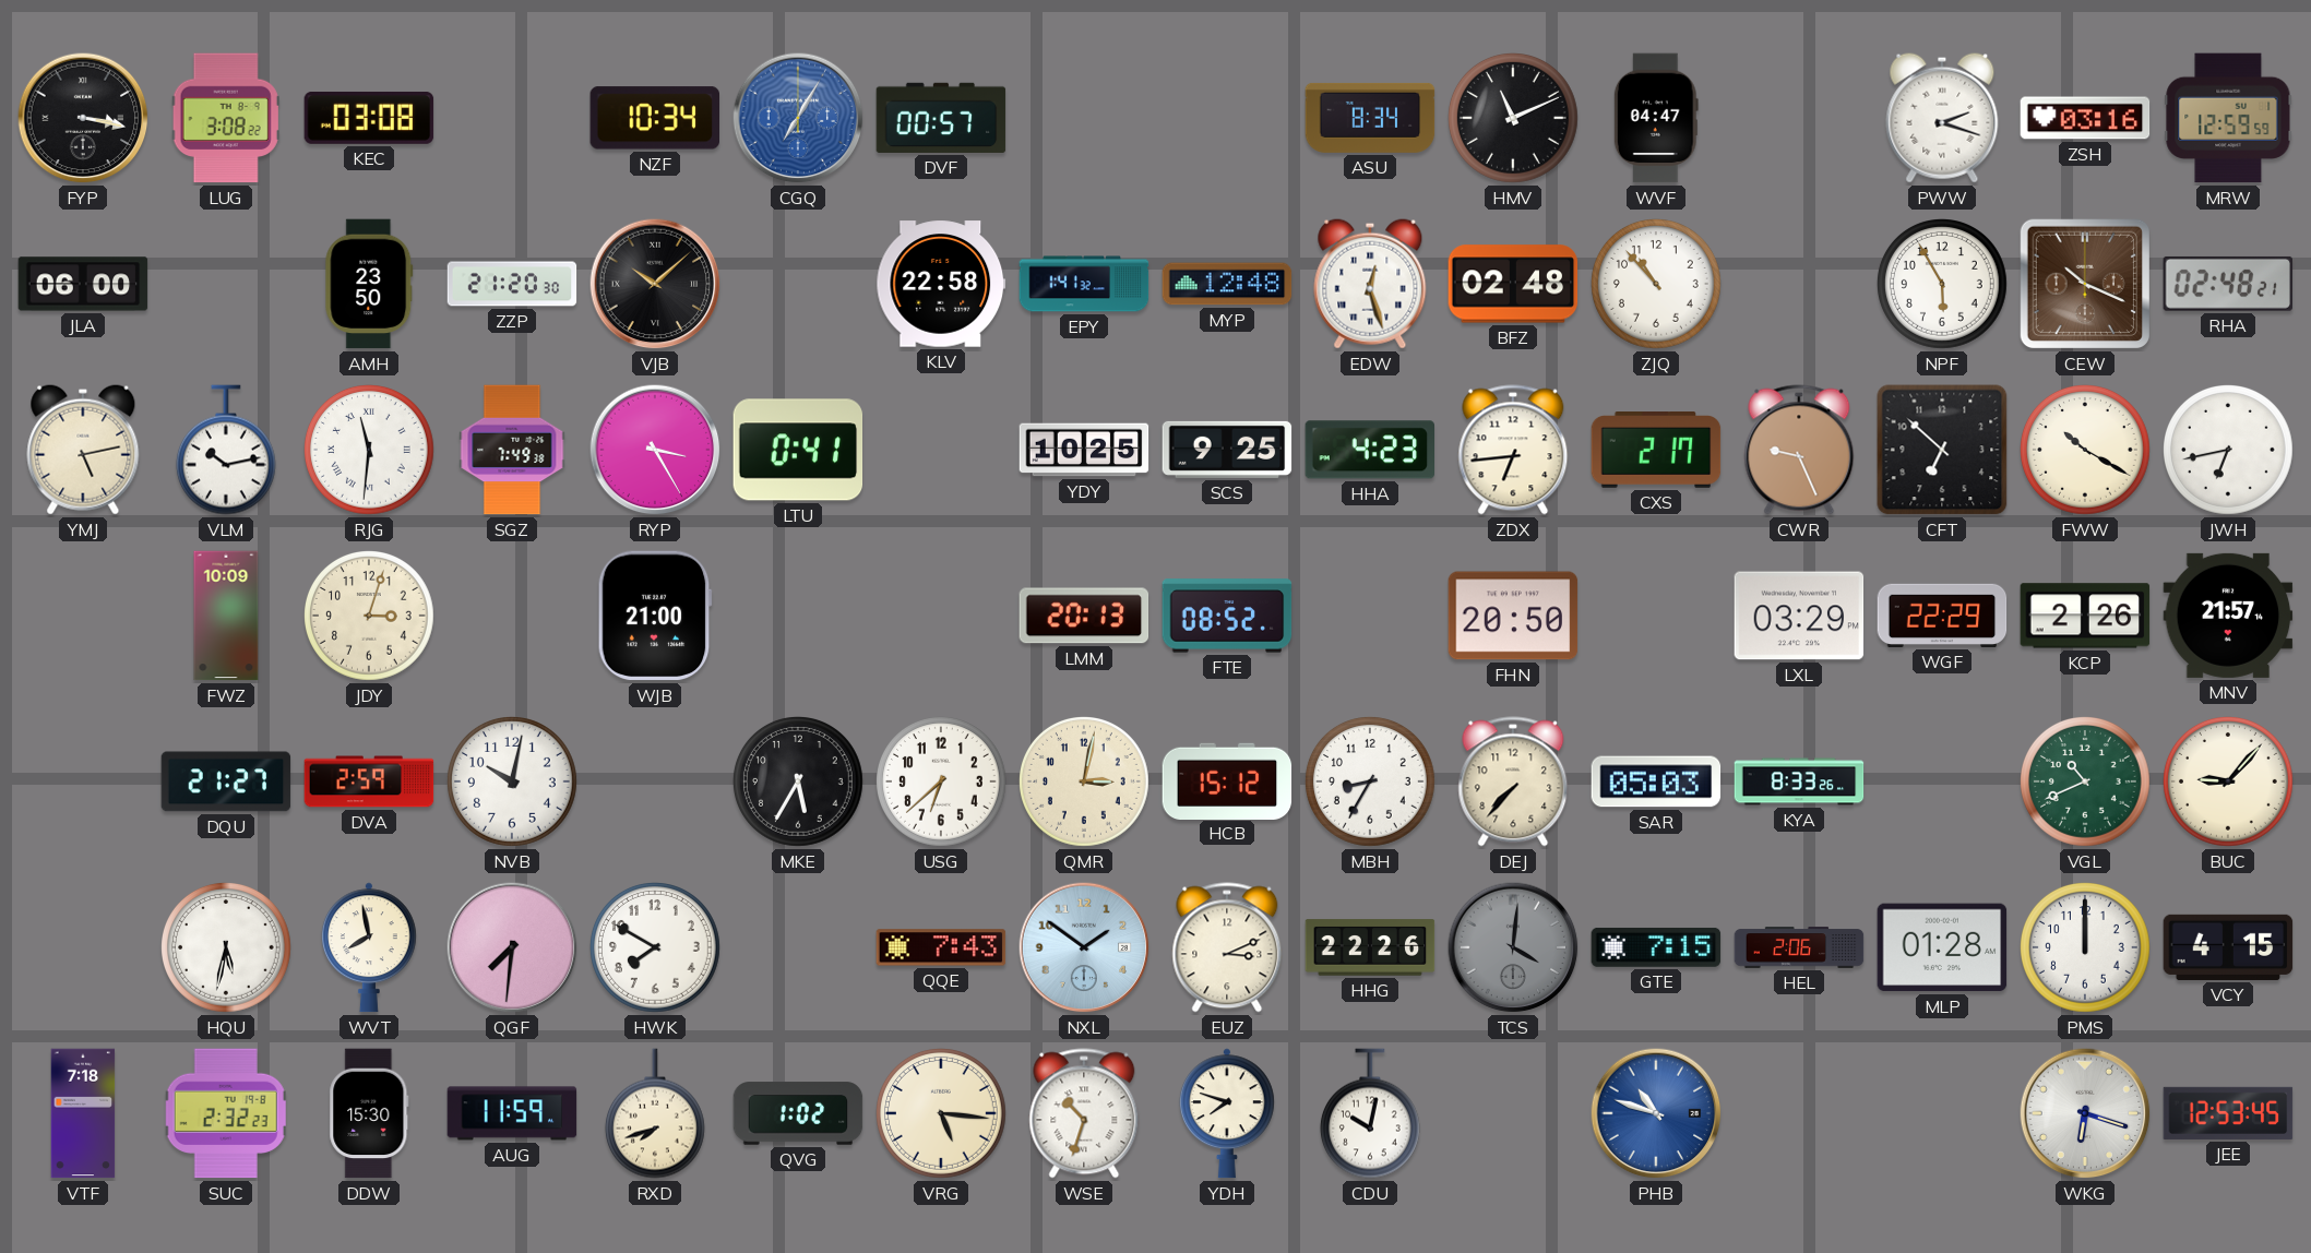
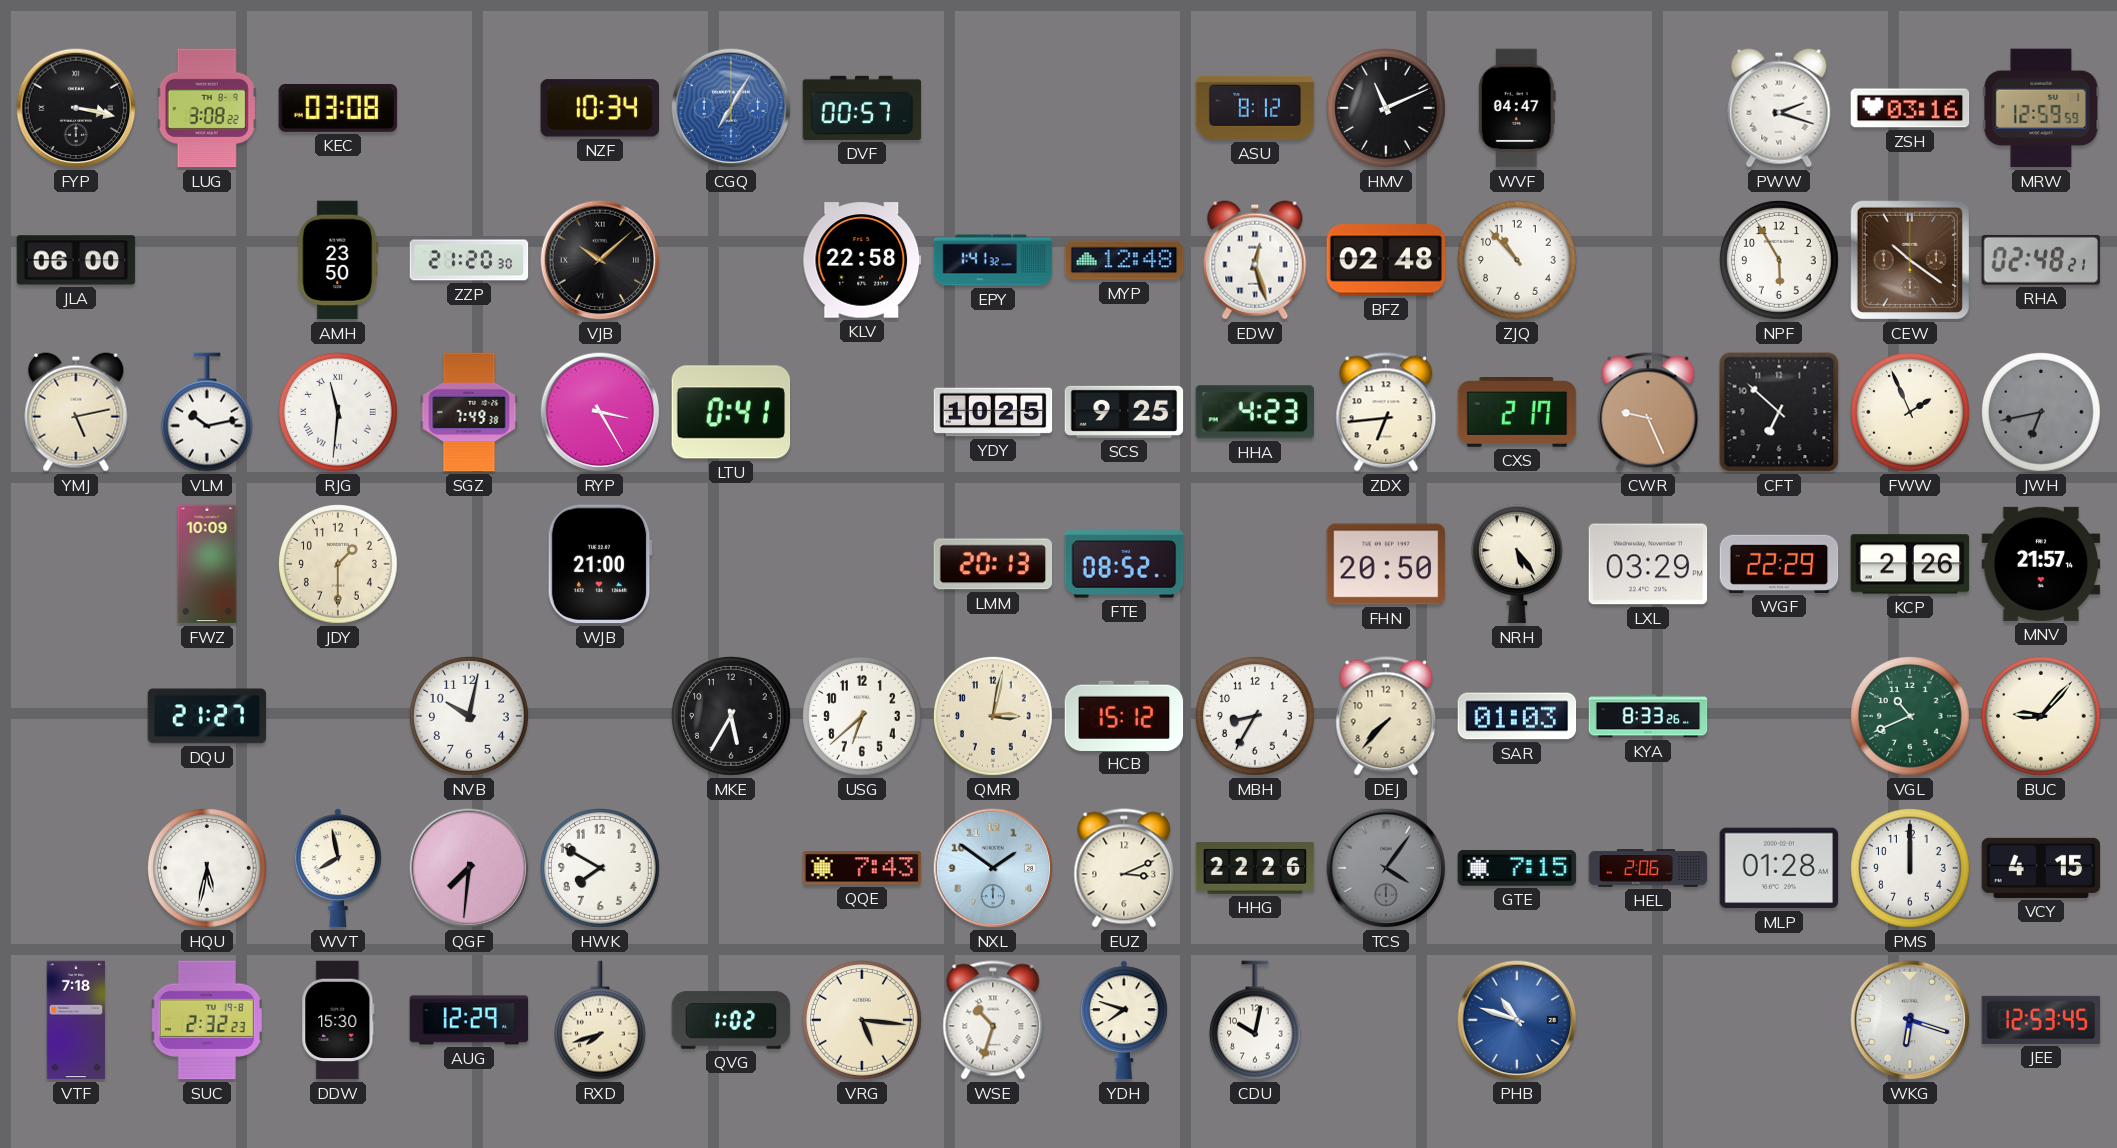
ASU: 8:34 -> 8:12 (1255, 108)
CEW: 10:19 -> 10:21 (1910, 260)
FWW: 10:20 -> 1:56 (1911, 413)
JWH dial: white -> grey (2042, 413)
JDY: 3:03 -> 1:30 (339, 565)
NRH: none -> 5:24 (1517, 564)
DVA: 2:59 -> none (369, 781)
SAR: 05:03 -> 01:03 (1517, 716)
TCS: 4:01 -> 4:06 (1386, 868)
AUG: 11:59 -> 12:29 (469, 1020)
